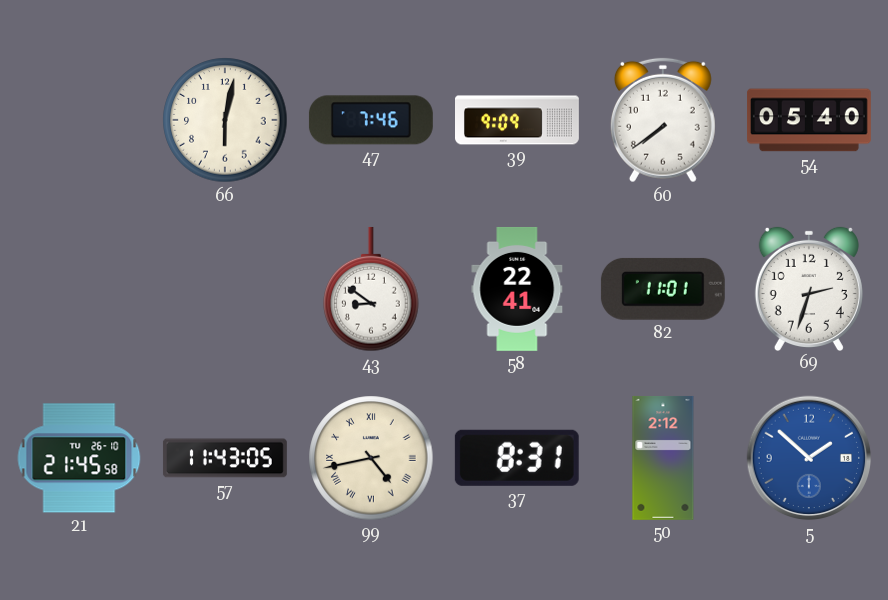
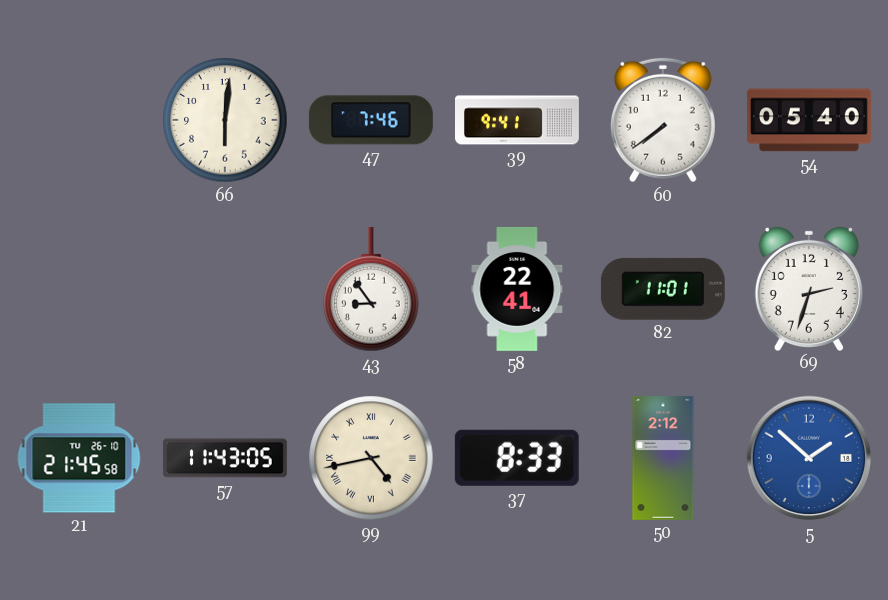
66: 6:02 -> 6:01 (225, 120)
39: 9:09 -> 9:41 (518, 120)
43: 8:51 -> 8:54 (371, 289)
37: 8:31 -> 8:33 (517, 458)
